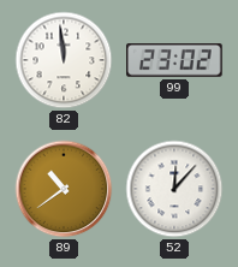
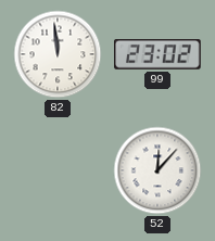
89: 10:39 -> none (64, 189)
